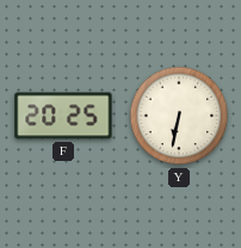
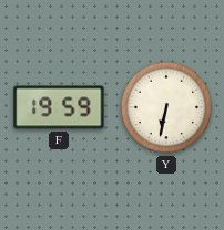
F: 20:25 -> 19:59 (59, 107)
